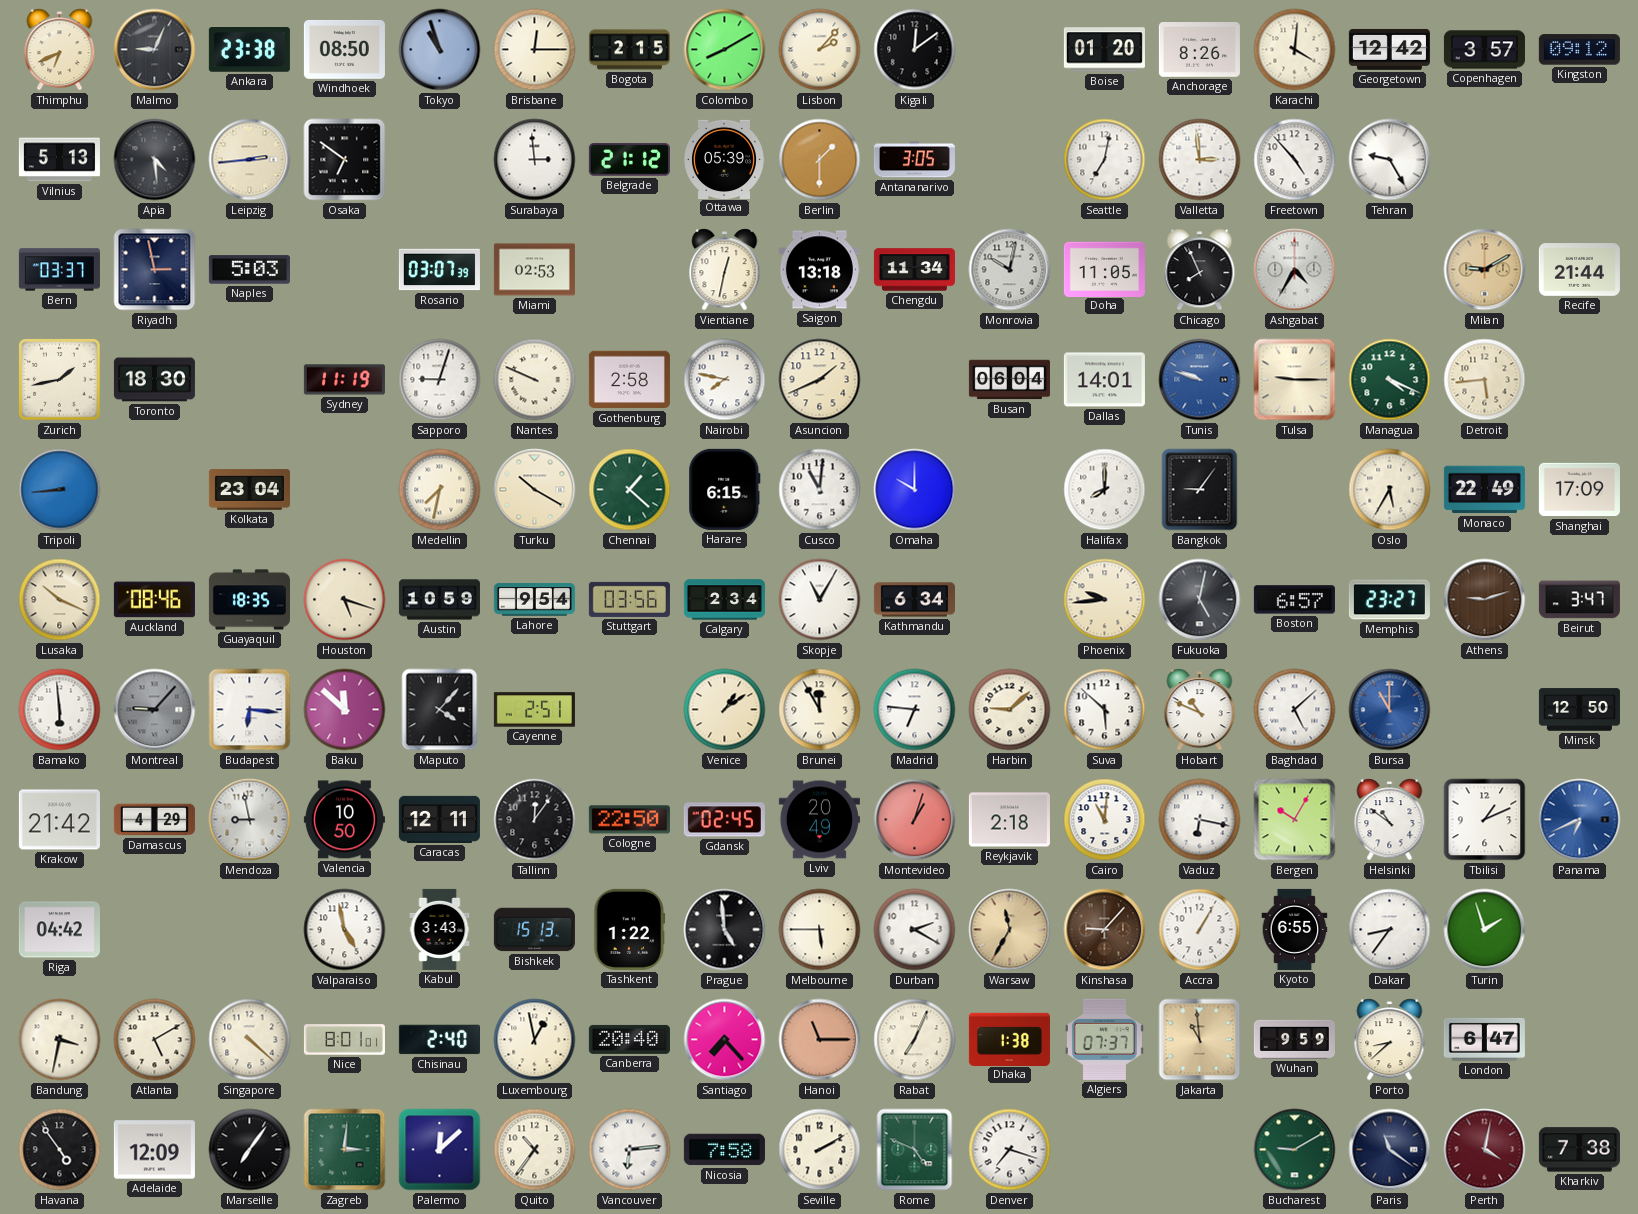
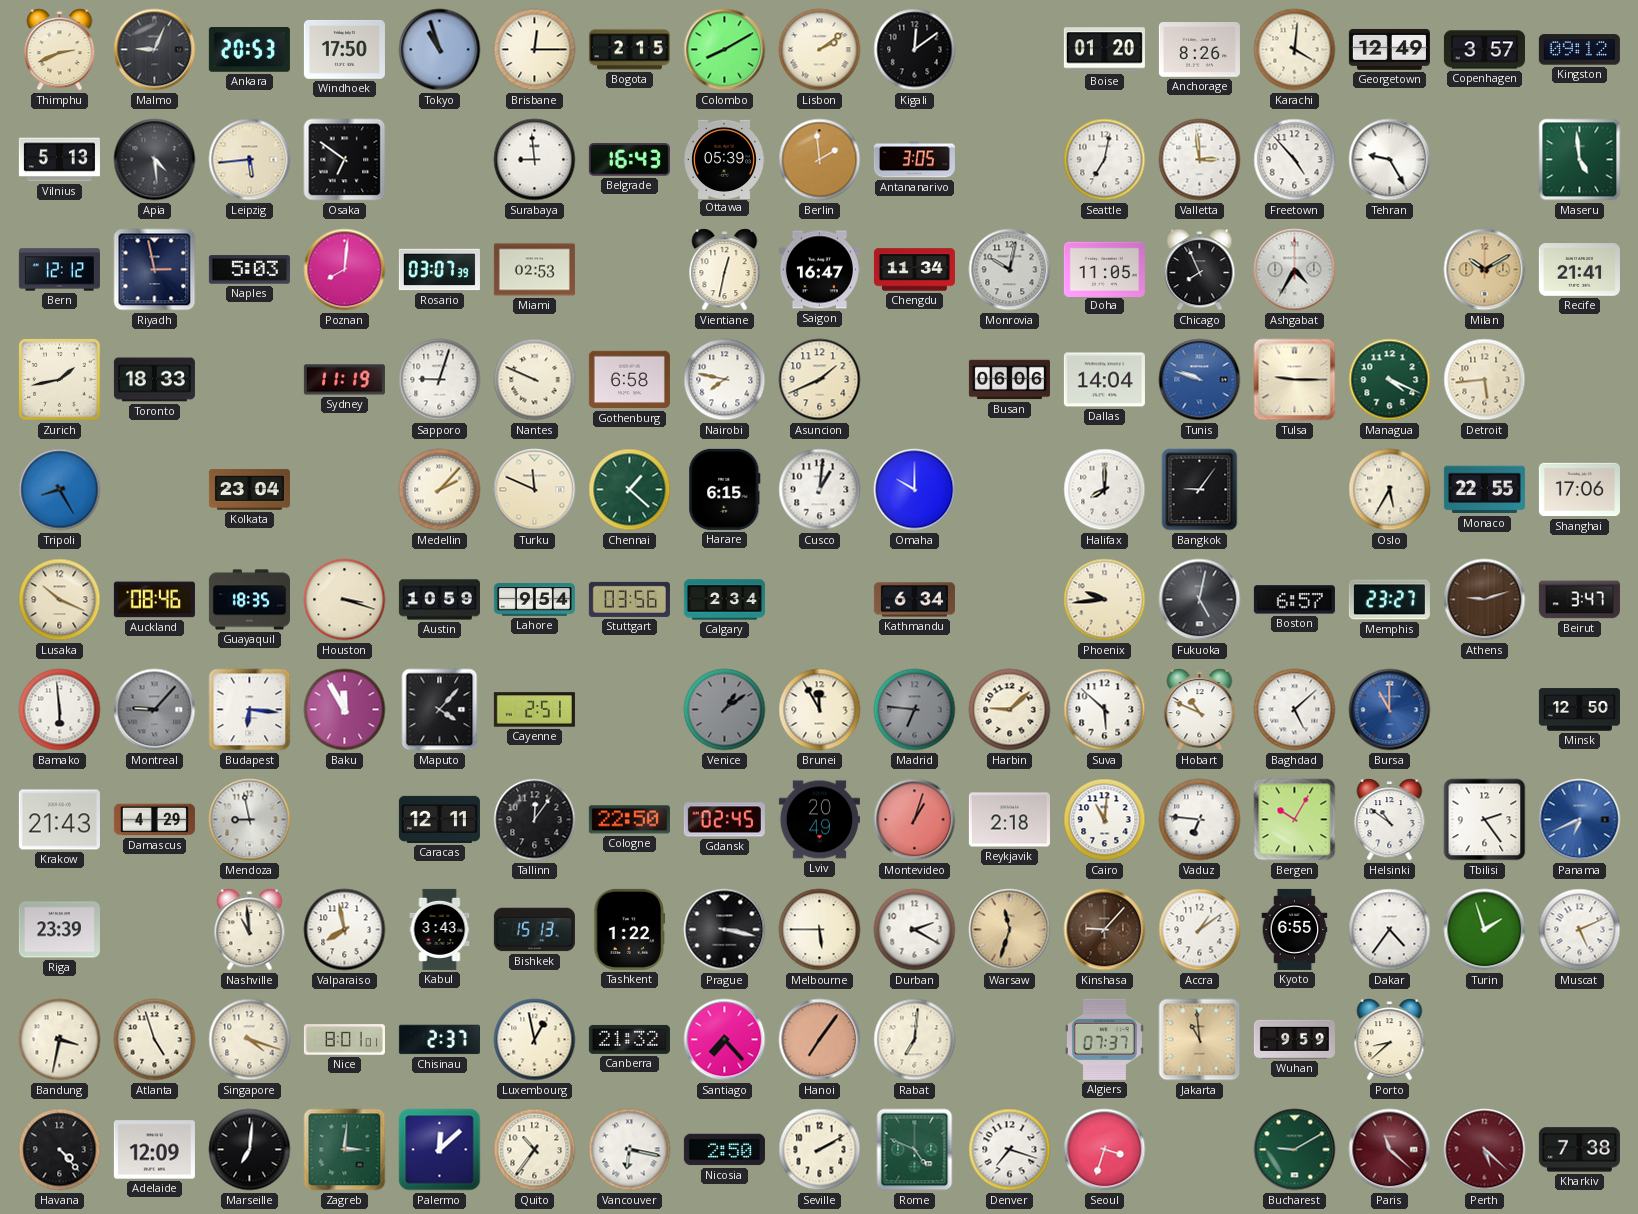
Thimphu: 6:41 -> 2:41 (60, 50)
Ankara: 23:38 -> 20:53 (249, 50)
Windhoek: 08:50 -> 17:50 (344, 49)
Lisbon: 2:07 -> 2:09 (820, 50)
Georgetown: 12:42 -> 12:49 (1389, 49)
Leipzig: 2:44 -> 5:44 (250, 160)
Surabaya: 2:59 -> 8:59 (535, 160)
Belgrade: 21:12 -> 16:43 (629, 160)
Berlin: 1:30 -> 1:59 (820, 160)
Maseru: none -> 4:59 (1580, 160)
Bern: 03:37 -> 12:12 (59, 270)
Poznan: none -> 8:01 (345, 270)
Saigon: 13:18 -> 16:47 (819, 270)
Milan: 9:10 -> 10:10 (1485, 270)
Recife: 21:44 -> 21:41 (1579, 270)
Toronto: 18:30 -> 18:33 (154, 380)
Gothenburg: 2:58 -> 6:58 (629, 380)
Busan: 06:04 -> 06:06 (1009, 380)
Dallas: 14:01 -> 14:04 (1104, 380)
Tripoli: 8:44 -> 8:25 (60, 490)
Medellin: 7:32 -> 2:07 (440, 490)
Turku: 10:20 -> 11:49 (535, 490)
Cusco: 11:01 -> 1:01 (820, 490)
Monaco: 22:49 -> 22:55 (1484, 490)
Shanghai: 17:09 -> 17:06 (1579, 490)
Houston: 5:18 -> 3:18 (345, 600)
Skopje: 11:05 -> none (820, 600)
Baku: 11:52 -> 11:55 (345, 710)
Venice dial: cream -> grey (725, 710)
Madrid dial: white -> grey (915, 710)
Krakow: 21:42 -> 21:43 (59, 820)
Valencia: 10:50 -> none (344, 820)
Vaduz: 6:17 -> 6:46 (1200, 820)
Tbilisi: 1:11 -> 2:24 (1485, 820)
Riga: 04:42 -> 23:39 (59, 930)
Nashville: none -> 10:59 (250, 930)
Valparaiso: 4:58 -> 7:58 (345, 930)
Prague: 4:59 -> 3:17 (725, 930)
Warsaw: 11:35 -> 11:33 (1010, 930)
Accra: 1:05 -> 1:09 (1200, 930)
Dakar: 8:36 -> 4:36 (1390, 930)
Muscat: none -> 5:11 (1580, 930)
Atlanta: 5:10 -> 4:57 (155, 1040)
Singapore: 4:22 -> 4:18 (250, 1040)
Chisinau: 2:40 -> 2:37 (439, 1040)
Canberra: 20:40 -> 21:32 (629, 1039)
Hanoi: 11:15 -> 7:06 (820, 1040)
Rabat: 7:04 -> 7:01 (915, 1040)
Dhaka: 1:38 -> none (1009, 1039)
London: 6:47 -> none (1484, 1039)
Havana: 4:54 -> 4:23 (60, 1150)
Marseille: 7:06 -> 7:01 (250, 1150)
Vancouver: 6:14 -> 6:17 (630, 1150)
Nicosia: 7:58 -> 2:50 (724, 1150)
Seoul: none -> 3:33 (1105, 1150)
Paris: 11:21 -> 11:22 (1390, 1150)
Paris dial: navy -> burgundy (1390, 1150)
Perth: 4:02 -> 5:22 (1485, 1150)
